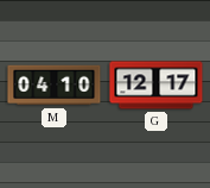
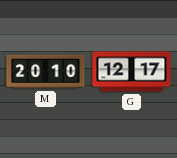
M: 04:10 -> 20:10 (46, 72)
